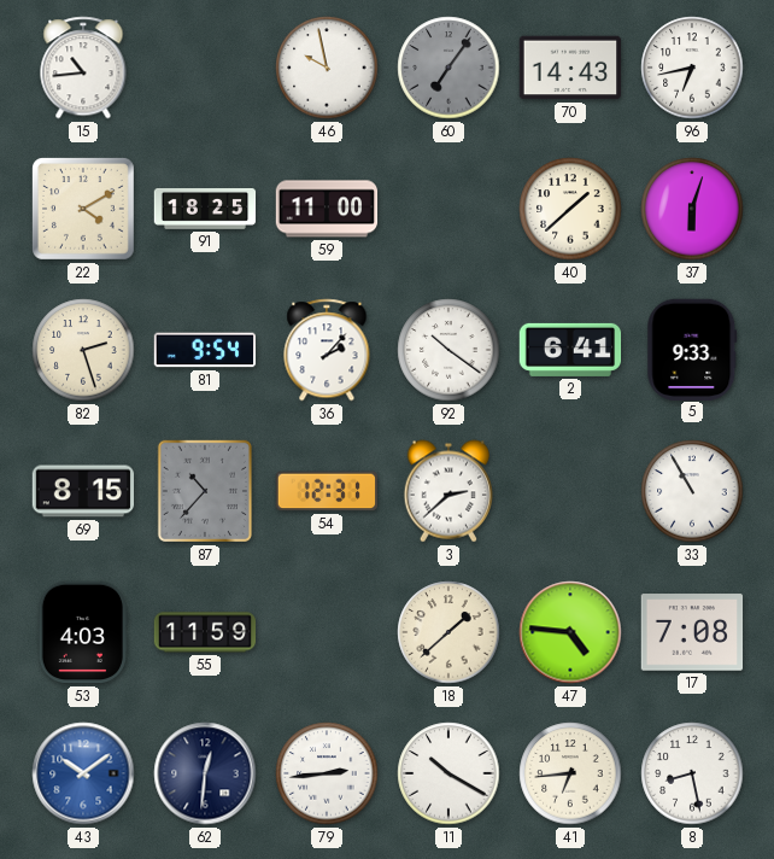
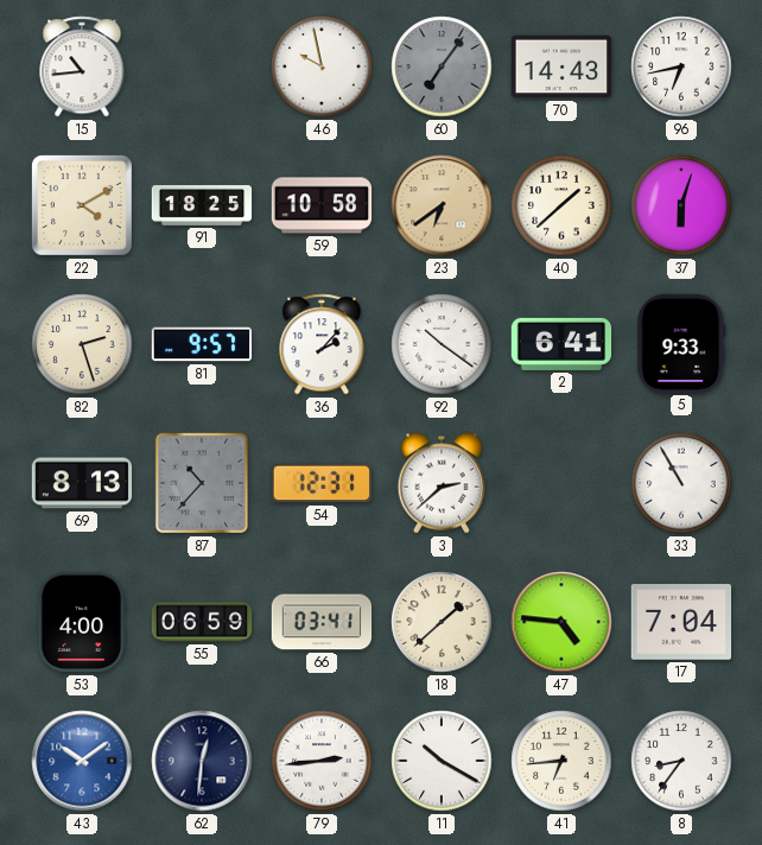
59: 11:00 -> 10:58 (322, 205)
23: none -> 6:39 (442, 205)
81: 9:54 -> 9:57 (202, 344)
69: 8:15 -> 8:13 (82, 483)
53: 4:03 -> 4:00 (82, 622)
55: 11:59 -> 06:59 (202, 622)
66: none -> 03:41 (322, 622)
17: 7:08 -> 7:04 (681, 622)
8: 8:28 -> 8:36 (681, 761)
